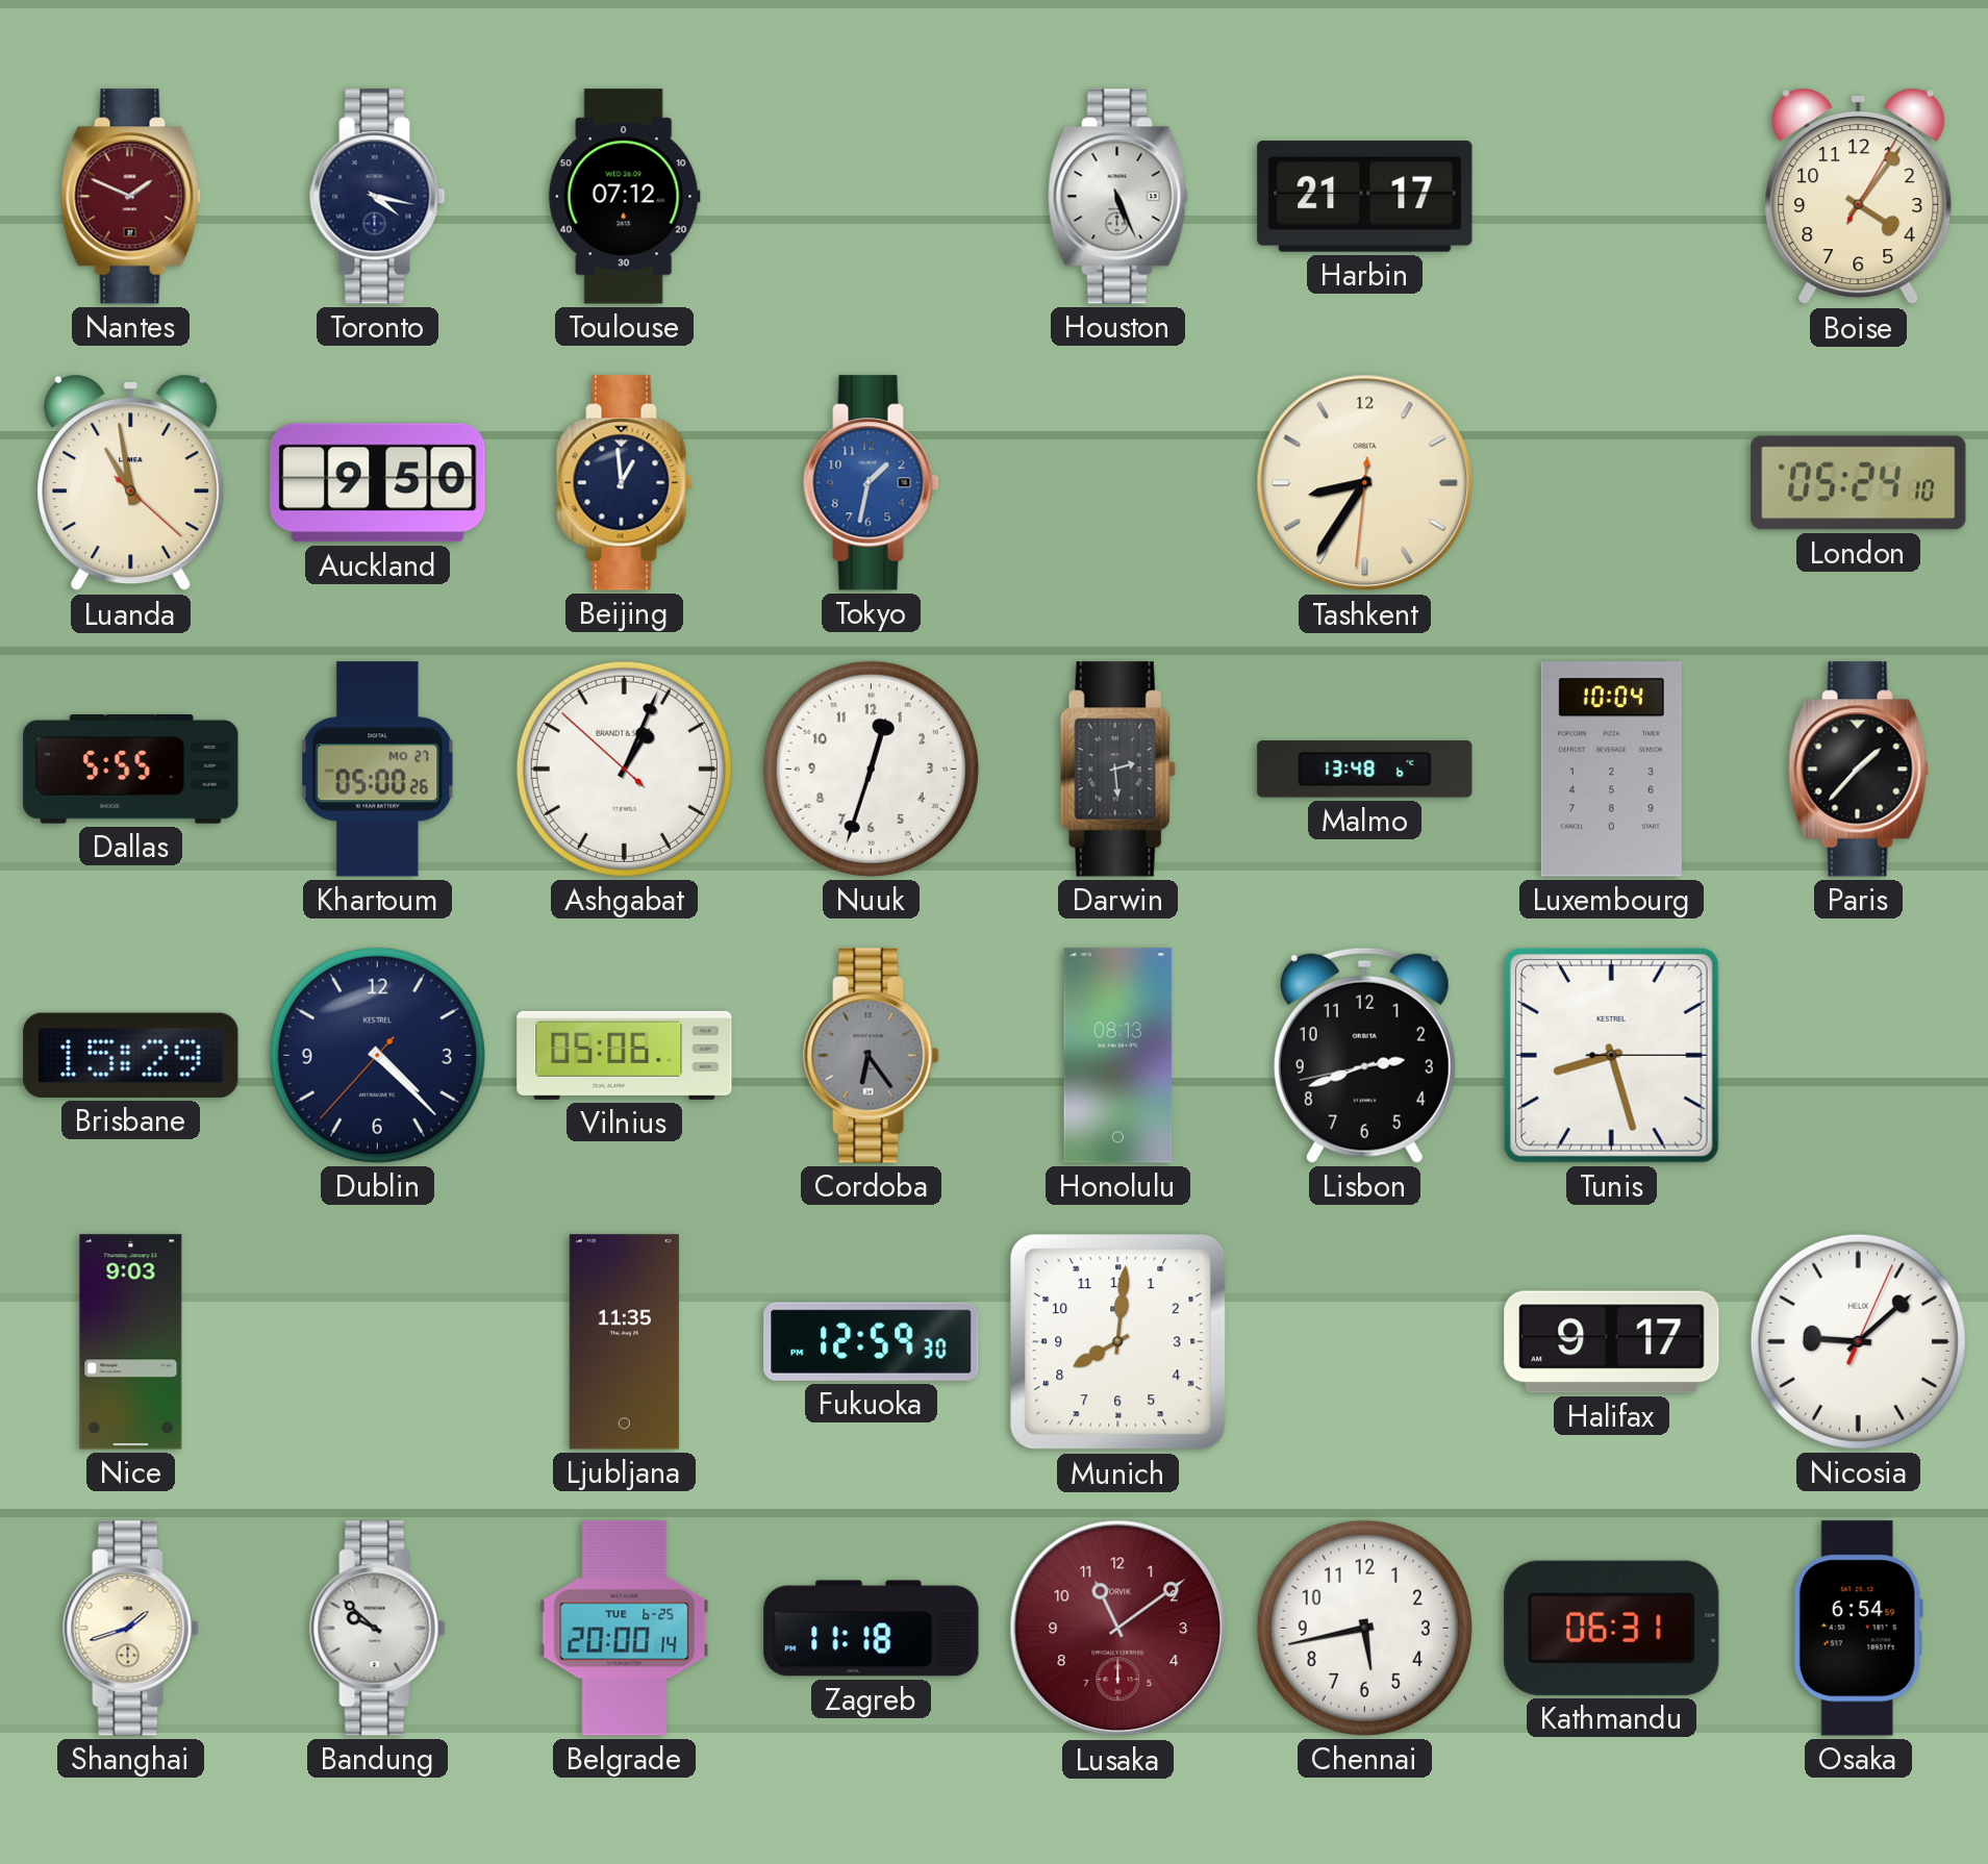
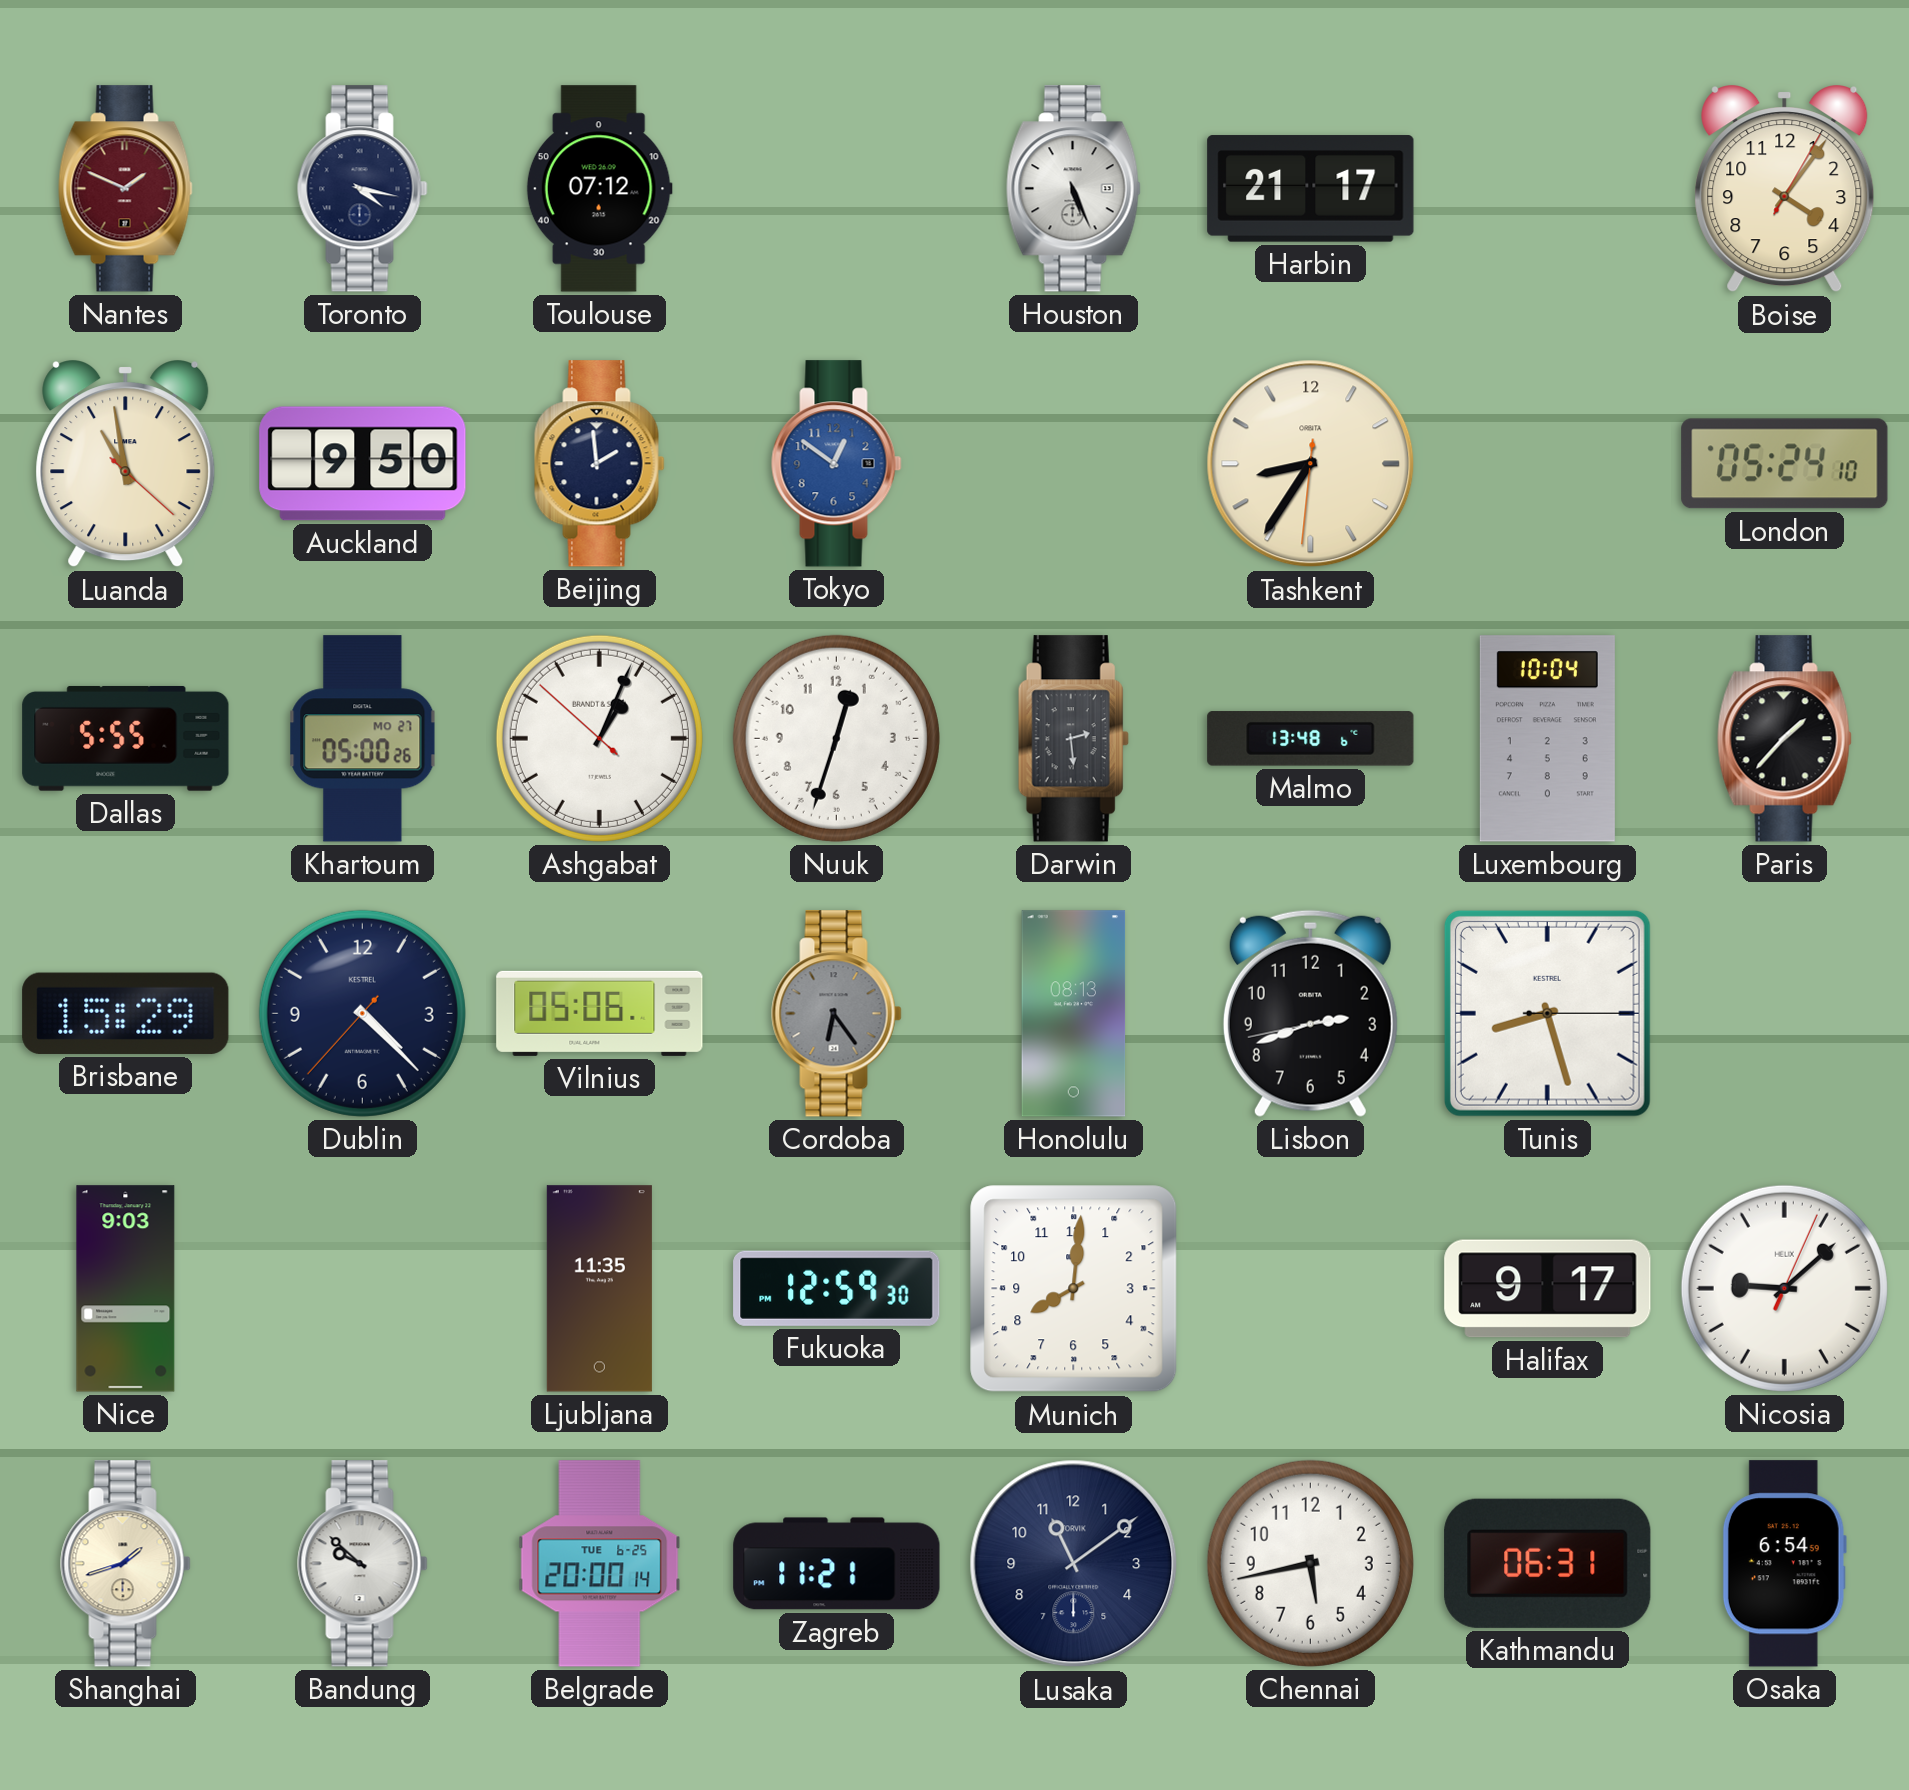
Beijing: 12:59 -> 1:59 (600, 464)
Tokyo: 1:32 -> 12:51 (837, 464)
Zagreb: 11:18 -> 11:21 (837, 1564)
Lusaka dial: burgundy -> navy (1074, 1564)
